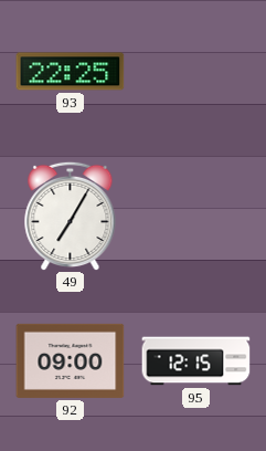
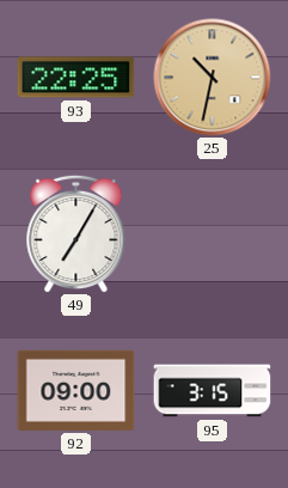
25: none -> 10:32 (213, 78)
95: 12:15 -> 3:15 (213, 391)
